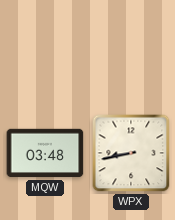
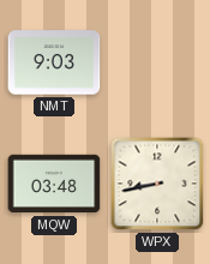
NMT: none -> 9:03 (54, 62)
